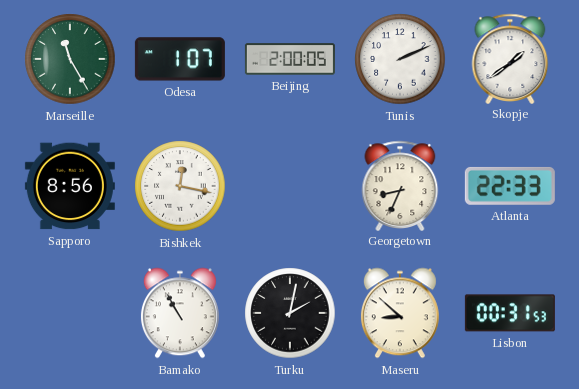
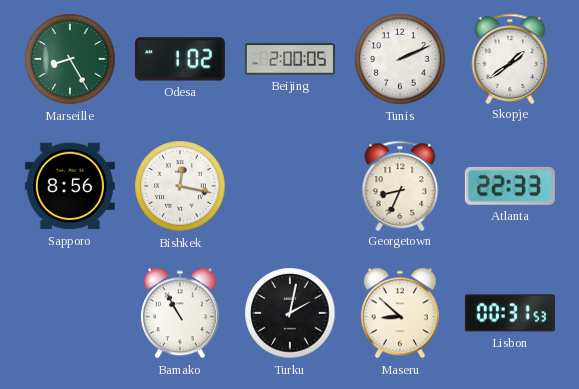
Marseille: 11:25 -> 8:25 (70, 59)
Odesa: 1:07 -> 1:02 (180, 59)
